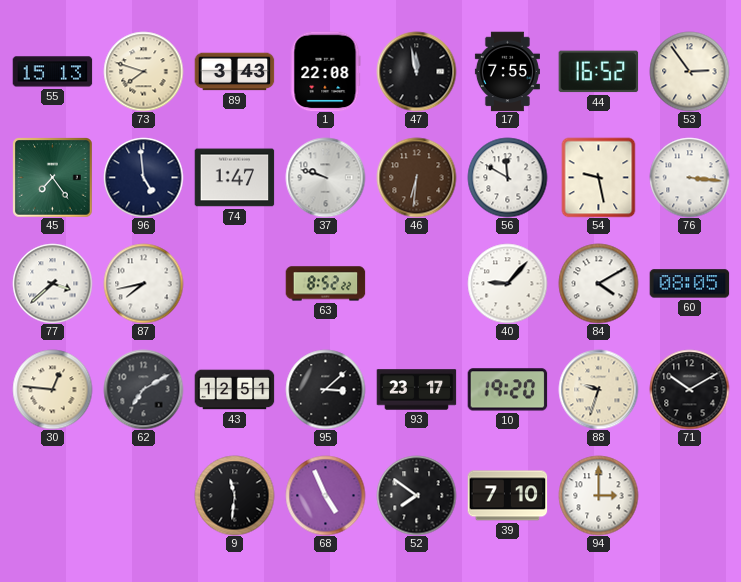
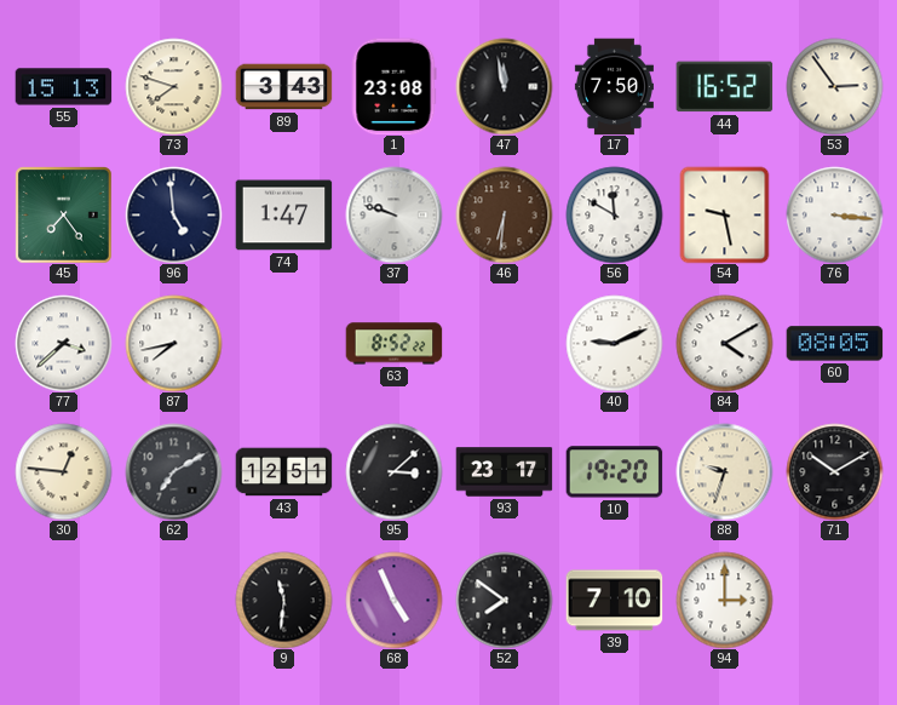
1: 22:08 -> 23:08 (395, 86)
17: 7:55 -> 7:50 (614, 86)
40: 9:07 -> 9:11 (614, 343)
